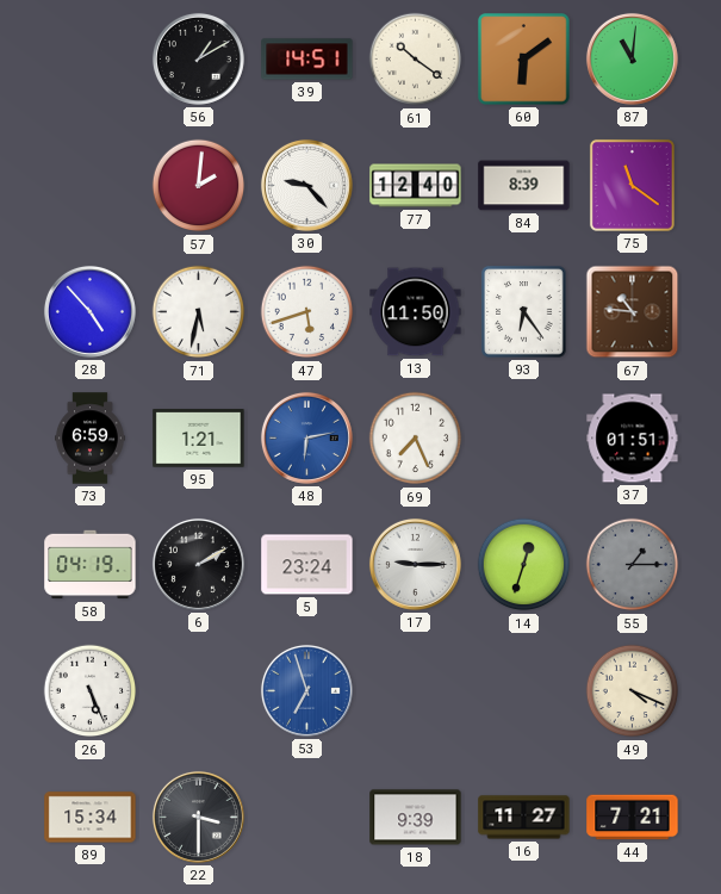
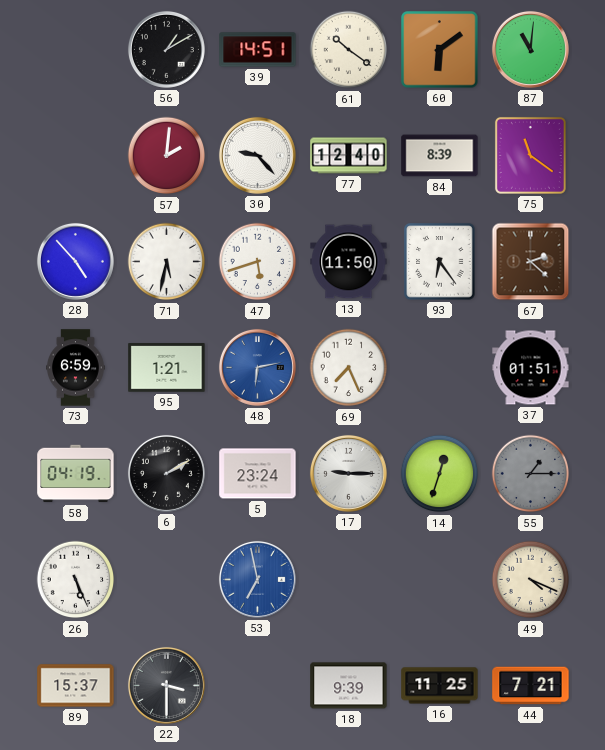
67: 10:46 -> 2:22 (531, 262)
53: 6:57 -> 6:58 (257, 579)
89: 15:34 -> 15:37 (76, 686)
16: 11:27 -> 11:25 (440, 686)
